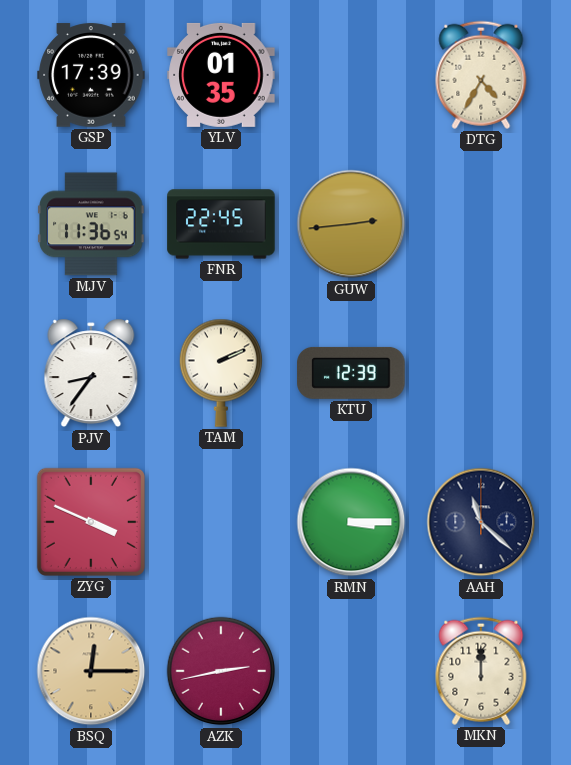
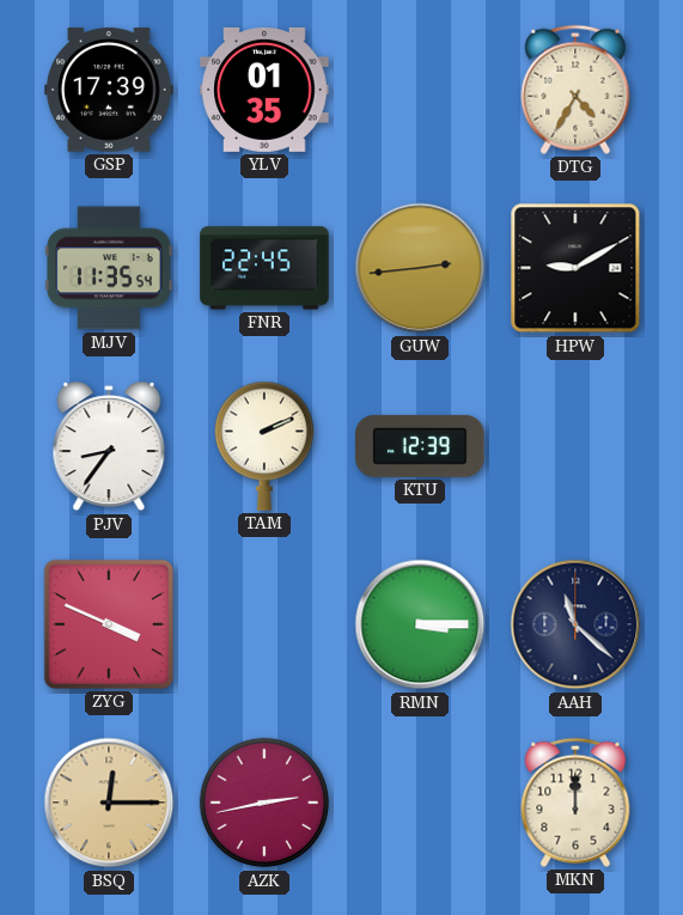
MJV: 11:36 -> 11:35 (109, 268)
HPW: none -> 9:10 (575, 268)
